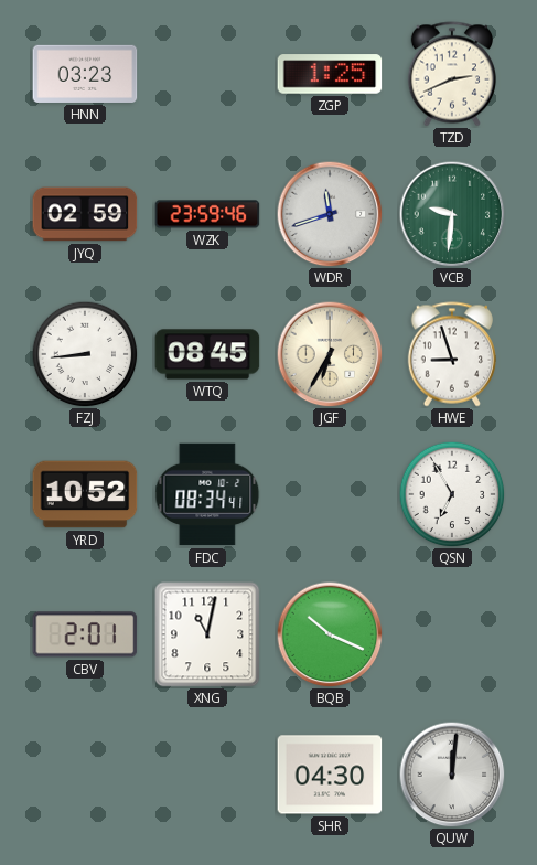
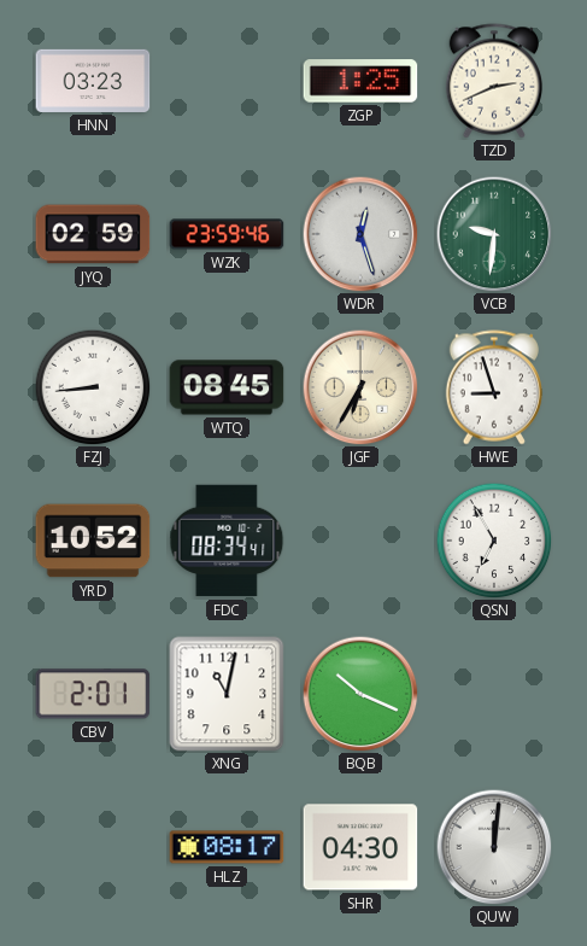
WDR: 11:42 -> 12:27 (360, 234)
HLZ: none -> 08:17 (227, 847)
